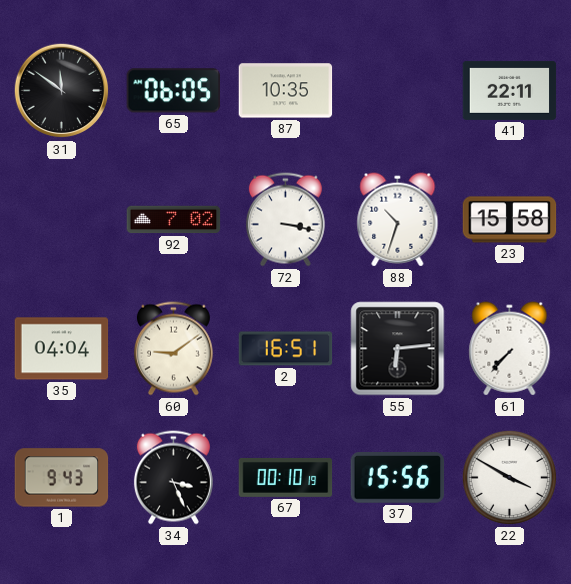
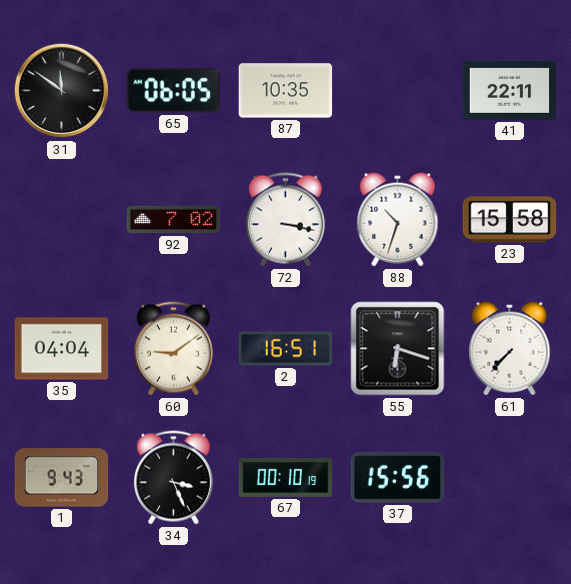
55: 6:14 -> 6:18 (398, 349)
22: 3:50 -> none (509, 477)
